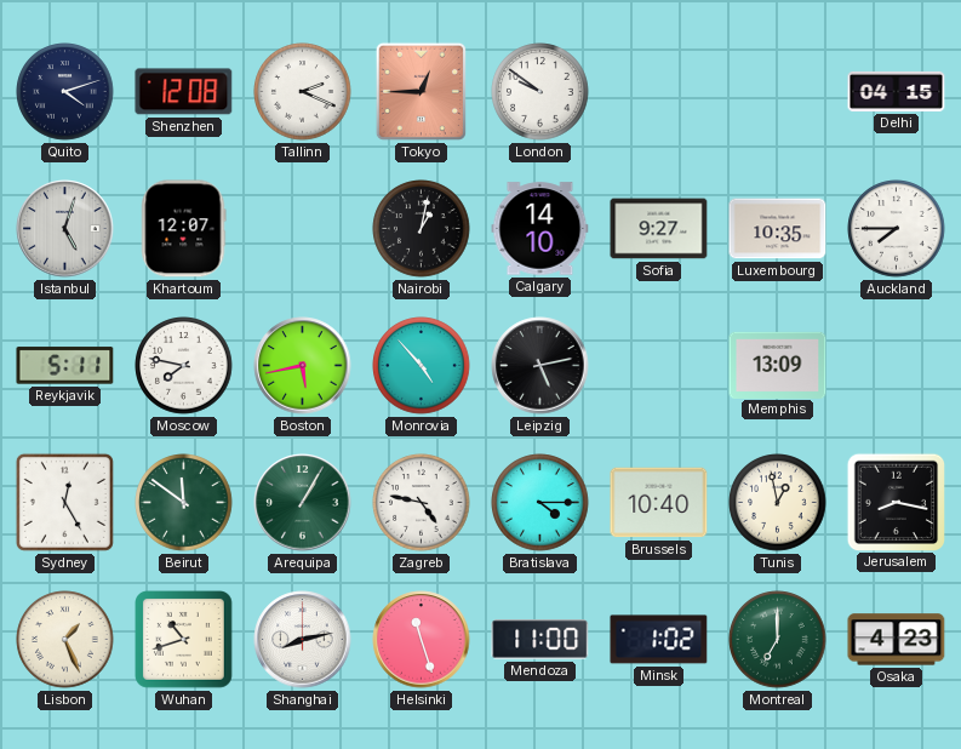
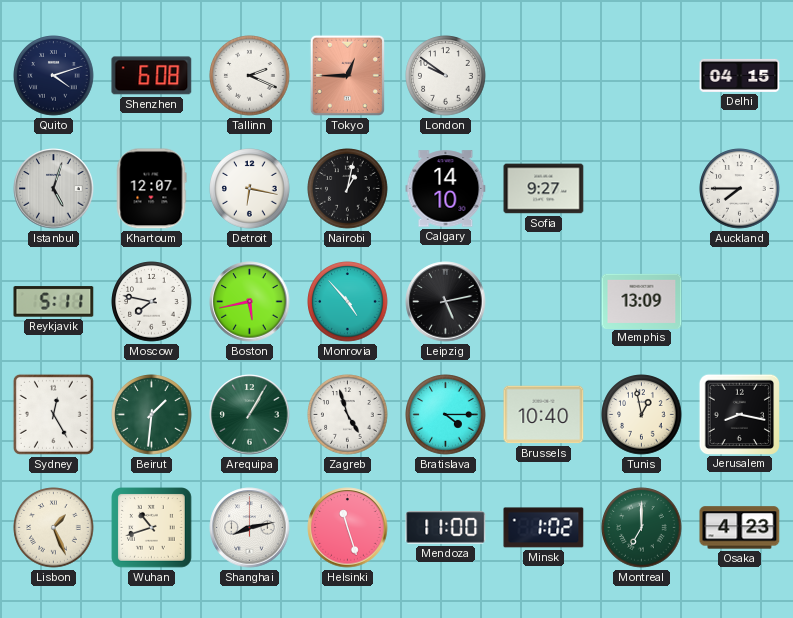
Shenzhen: 12:08 -> 6:08 (152, 76)
Detroit: none -> 6:17 (250, 189)
Luxembourg: 10:35 -> none (778, 229)
Beirut: 11:51 -> 1:31 (152, 415)
Zagreb: 4:47 -> 4:57 (348, 415)
